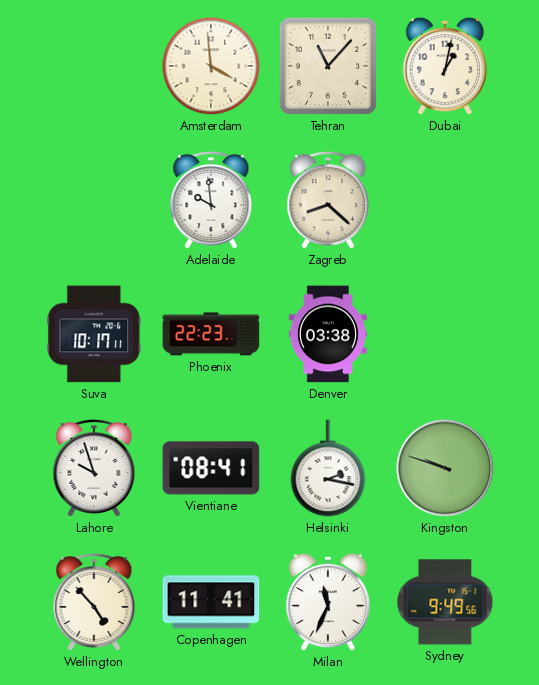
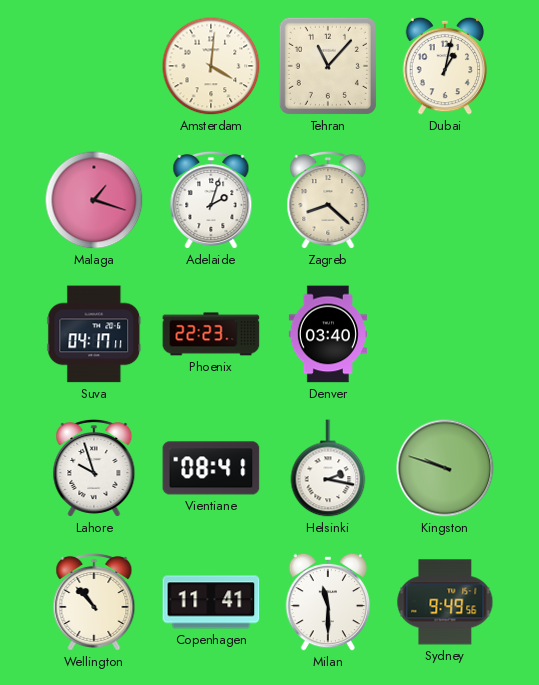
Amsterdam: 3:59 -> 4:01 (211, 66)
Malaga: none -> 1:18 (94, 200)
Adelaide: 9:59 -> 2:03 (211, 200)
Suva: 10:17 -> 04:17 (94, 334)
Denver: 03:38 -> 03:40 (328, 334)
Wellington: 4:53 -> 10:53 (94, 602)
Milan: 11:34 -> 11:30 (328, 602)
